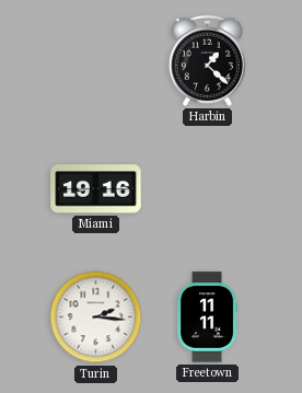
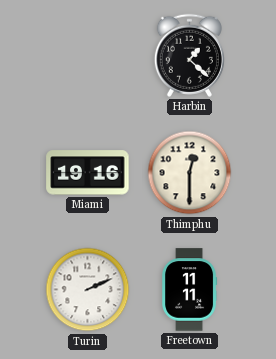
Thimphu: none -> 12:30 (190, 173)
Turin: 2:16 -> 2:11 (88, 290)
